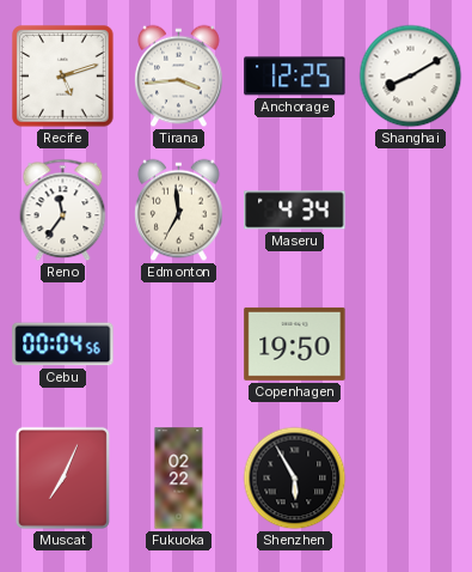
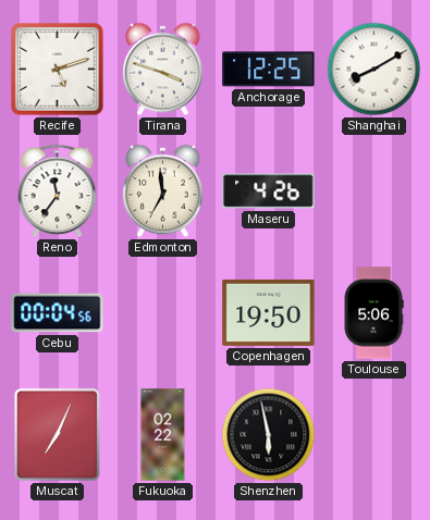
Tirana: 3:44 -> 3:48 (163, 70)
Maseru: 4:34 -> 4:26 (269, 191)
Toulouse: none -> 5:06 (373, 313)
Shenzhen: 5:55 -> 5:58 (269, 435)
